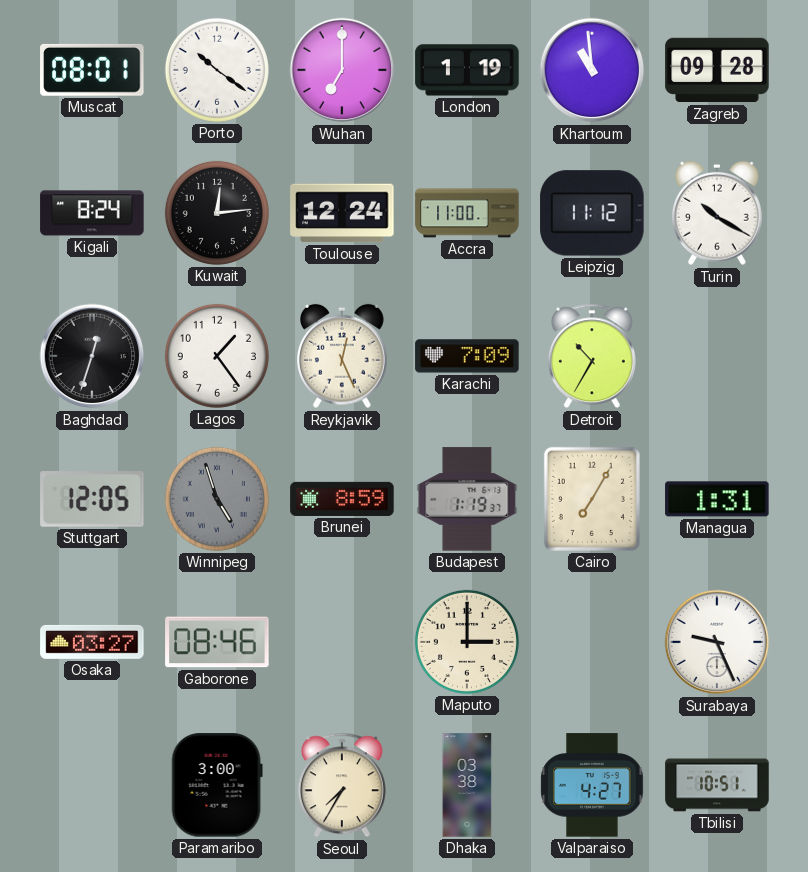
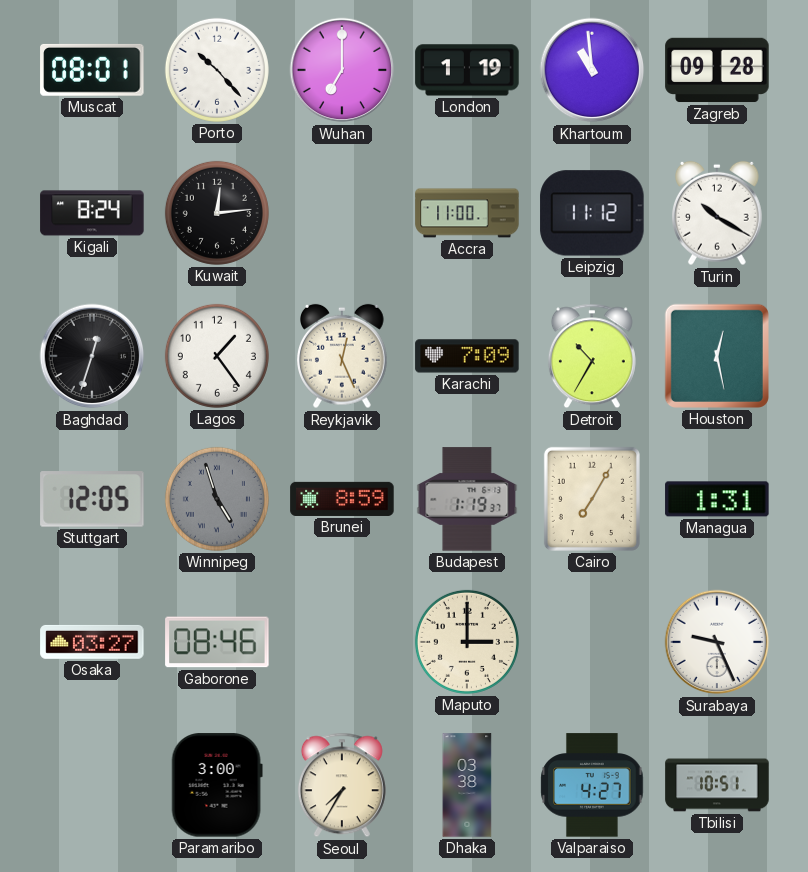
Porto: 10:21 -> 10:23 (217, 70)
Toulouse: 12:24 -> none (342, 213)
Houston: none -> 12:28 (717, 356)
